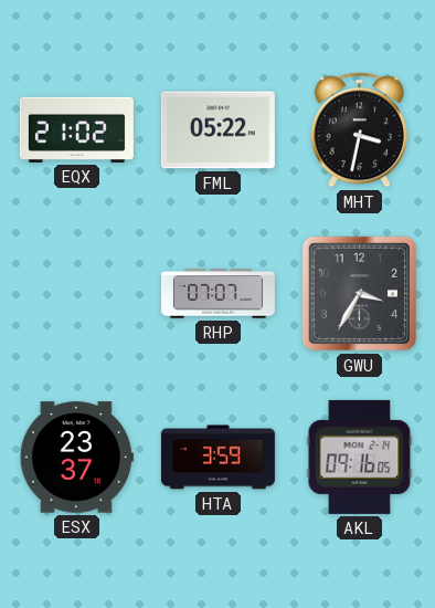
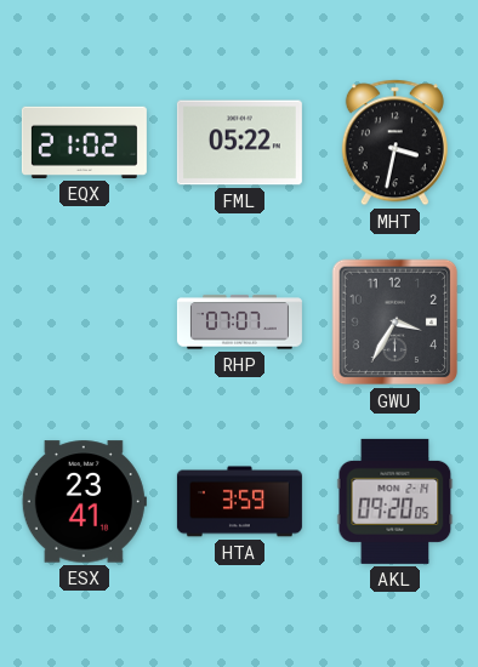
ESX: 23:37 -> 23:41 (84, 502)
AKL: 09:16 -> 09:20 (396, 501)
